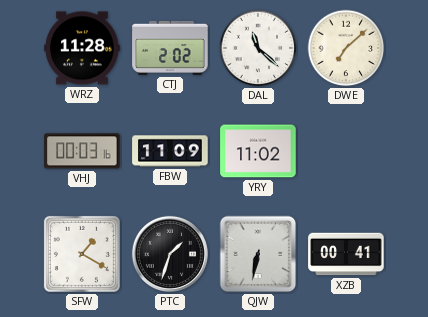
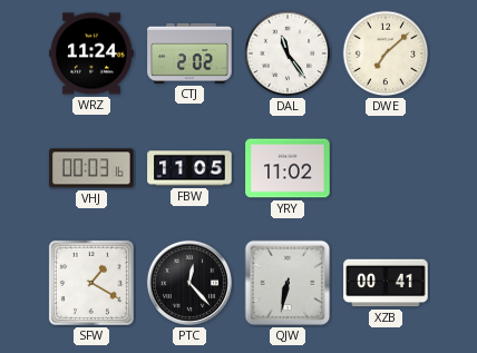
WRZ: 11:28 -> 11:24 (91, 53)
DAL: 11:22 -> 11:24 (288, 53)
FBW: 11:09 -> 11:05 (189, 168)
PTC: 1:33 -> 12:23 (189, 283)
